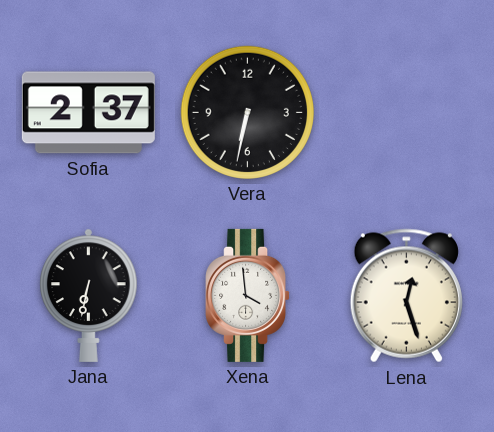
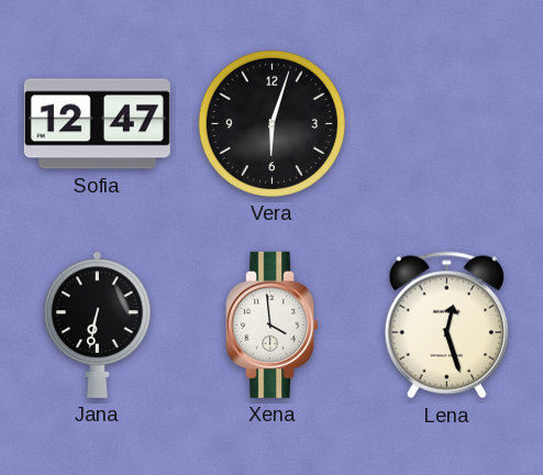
Sofia: 2:37 -> 12:47 (97, 124)
Vera: 6:32 -> 6:03 (271, 123)
